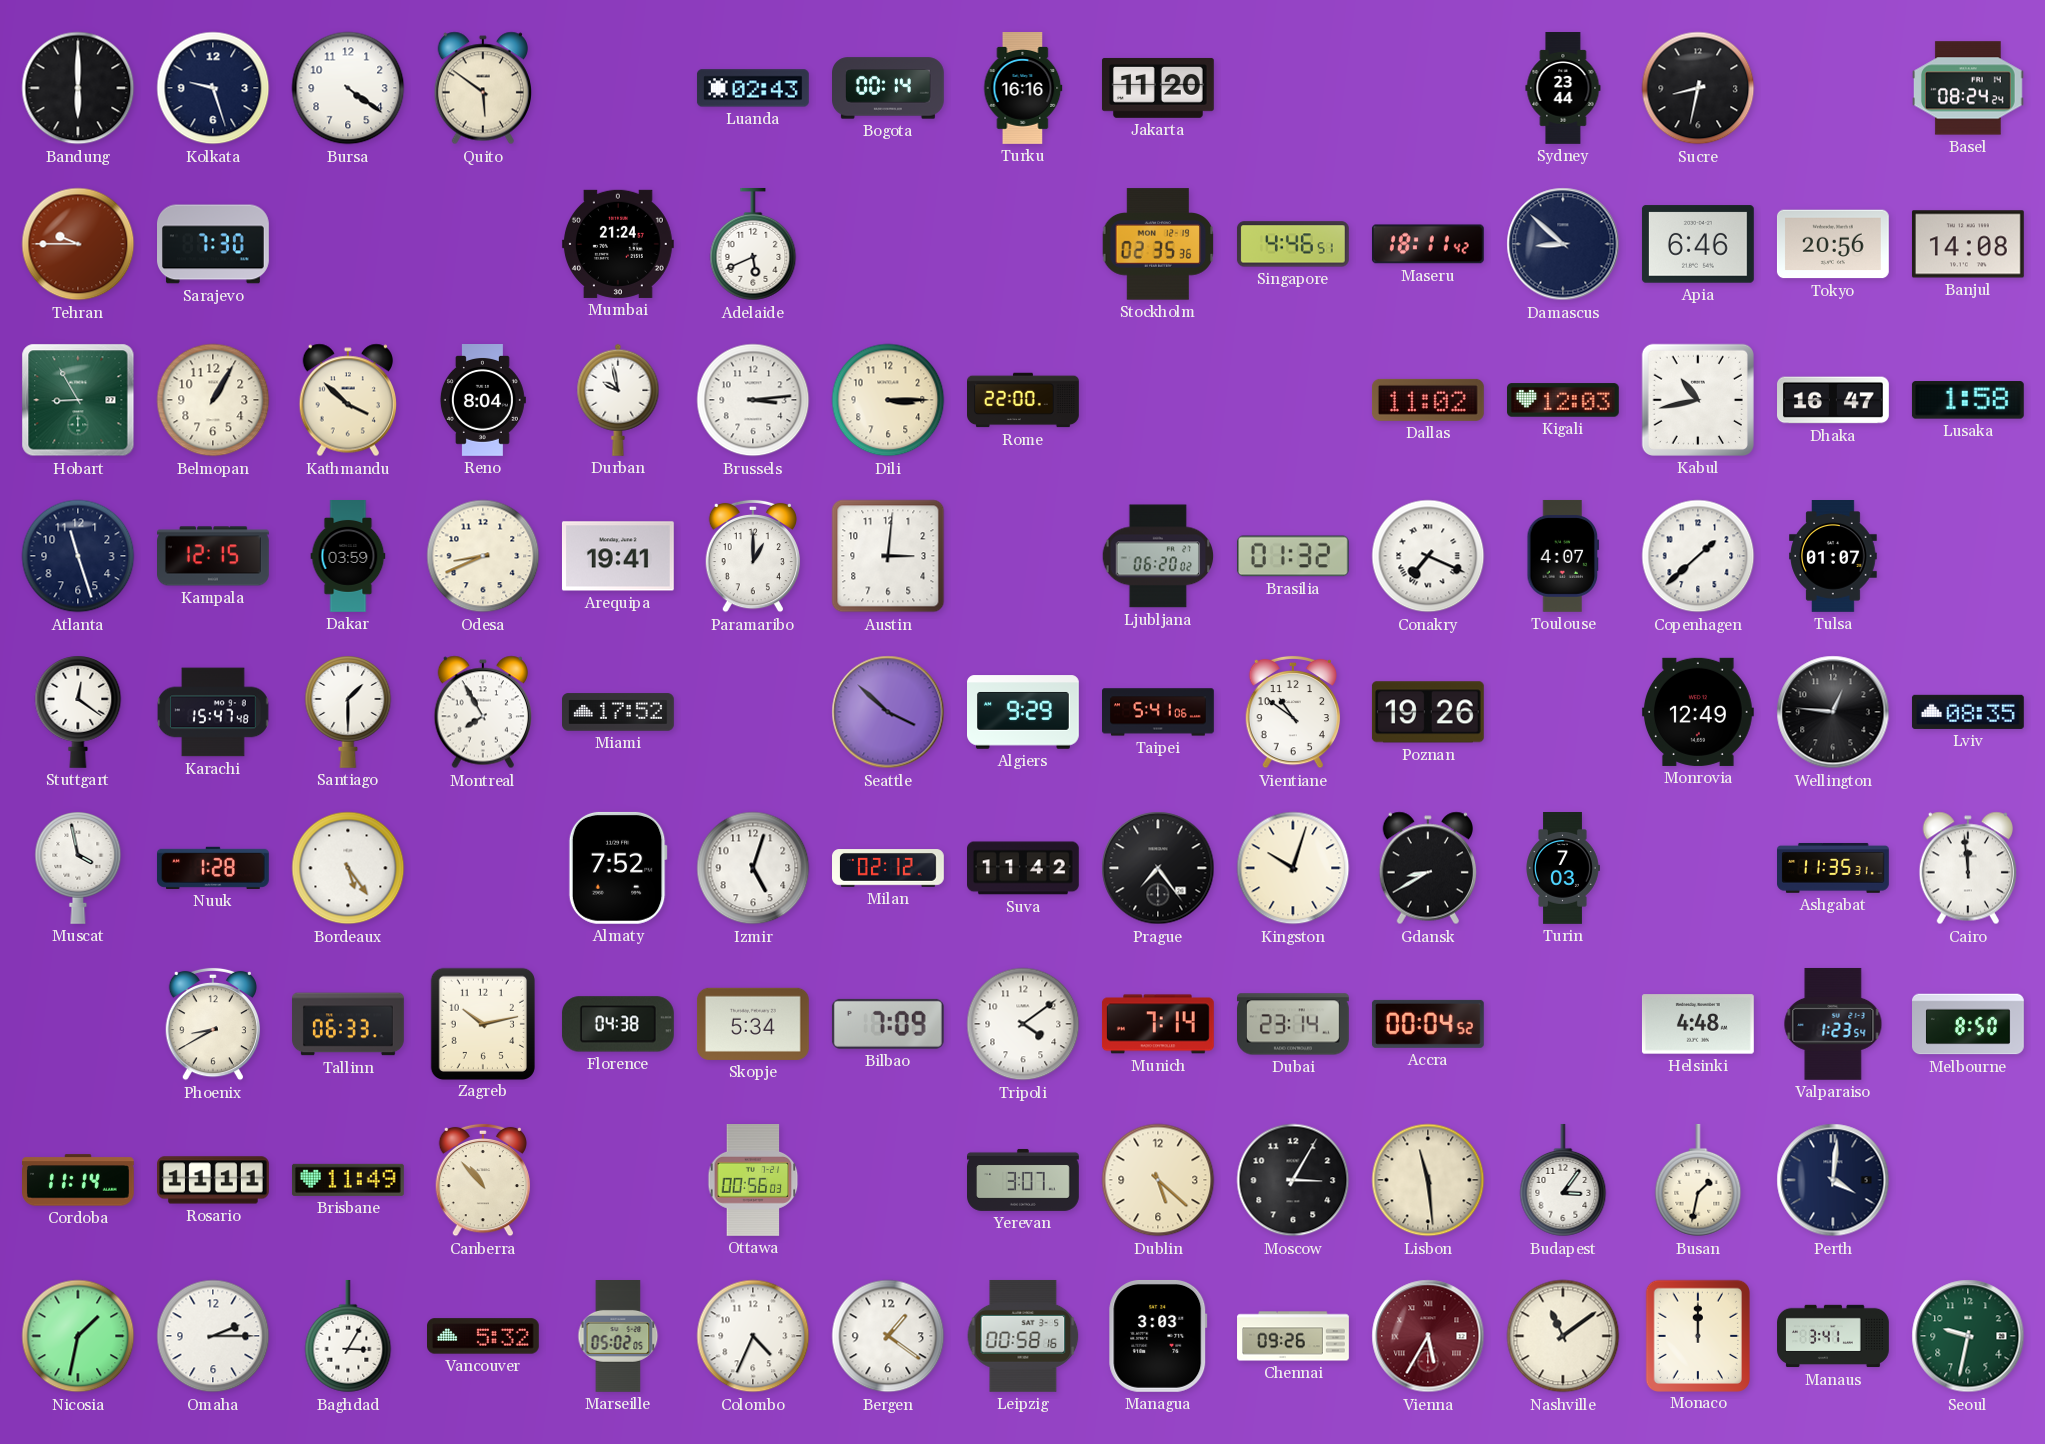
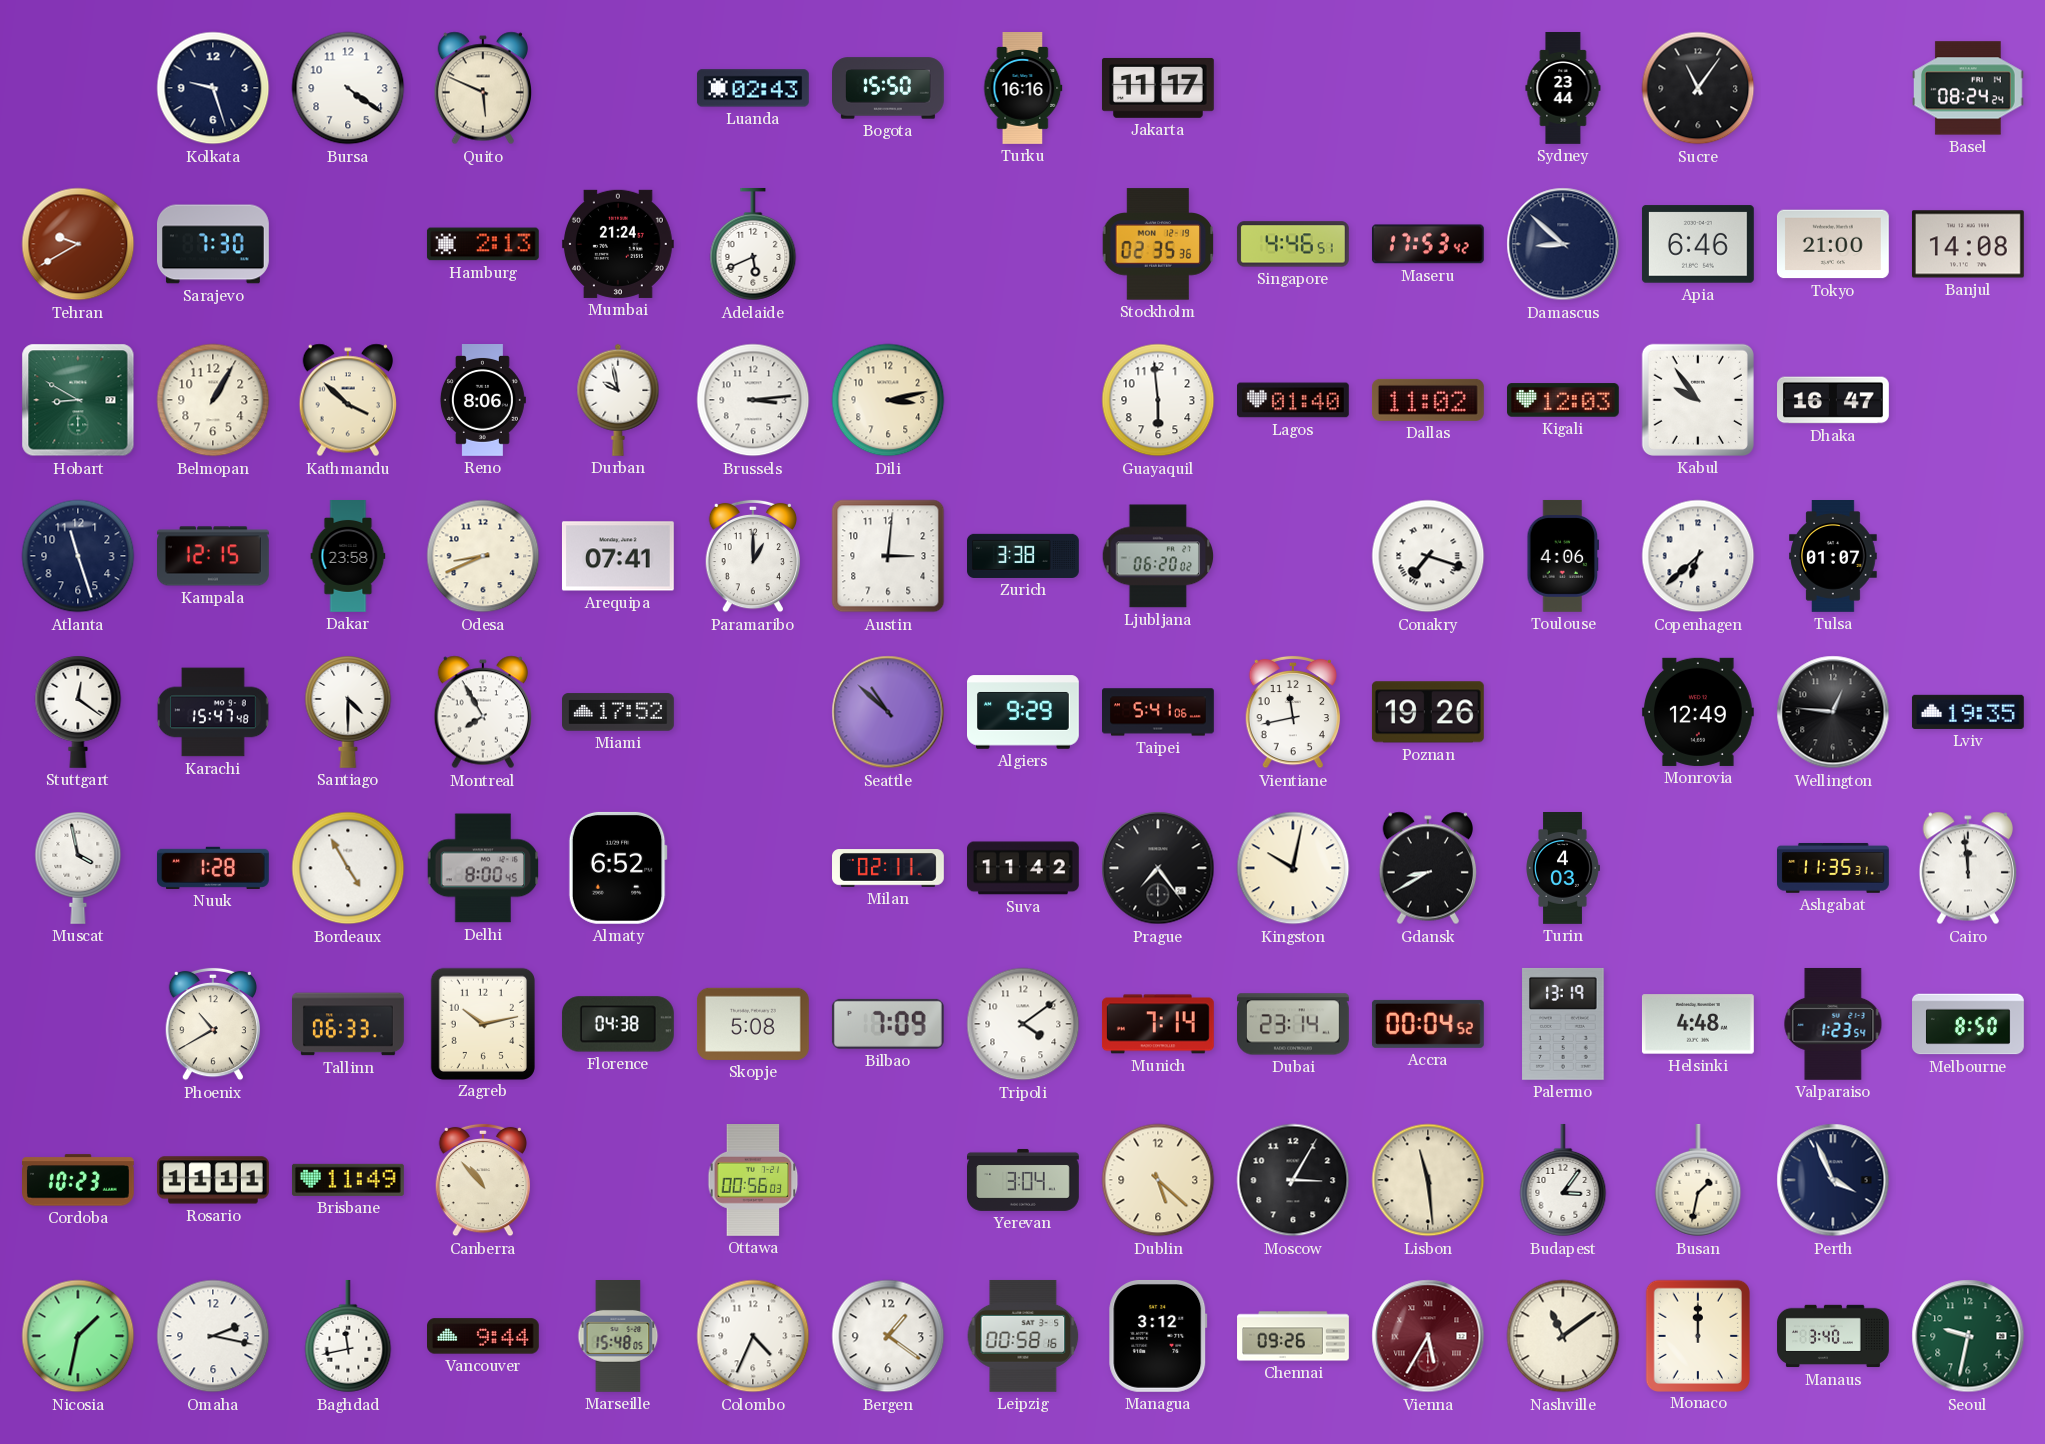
Bandung: 6:00 -> none (78, 88)
Quito: 5:51 -> 5:49 (482, 88)
Bogota: 00:14 -> 15:50 (889, 88)
Jakarta: 11:20 -> 11:17 (1158, 88)
Sucre: 8:32 -> 11:06 (1698, 88)
Tehran: 9:45 -> 9:40 (78, 244)
Hamburg: none -> 2:13 (483, 244)
Maseru: 18:11 -> 17:53 (1428, 244)
Tokyo: 20:56 -> 21:00 (1833, 244)
Hobart: 8:55 -> 8:50 (78, 400)
Reno: 8:04 -> 8:06 (482, 401)
Dili: 3:15 -> 3:13 (888, 400)
Rome: 22:00 -> none (1024, 400)
Guayaquil: none -> 5:59 (1158, 400)
Lagos: none -> 01:40 (1294, 400)
Kabul: 10:43 -> 9:54 (1698, 400)
Lusaka: 1:58 -> none (1968, 400)
Dakar: 03:59 -> 23:58 (348, 557)
Arequipa: 19:41 -> 07:41 (618, 556)
Zurich: none -> 3:38 (1024, 556)
Brasilia: 01:32 -> none (1293, 556)
Conakry: 7:19 -> 7:18 (1428, 556)
Toulouse: 4:07 -> 4:06 (1563, 556)
Copenhagen: 1:38 -> 6:38 (1698, 556)
Santiago: 1:30 -> 4:30 (348, 712)
Seattle: 3:52 -> 10:52 (888, 712)
Vientiane: 10:51 -> 11:43 (1292, 712)
Lviv: 08:35 -> 19:35 (1968, 712)
Bordeaux: 5:24 -> 4:55 (348, 868)
Delhi: none -> 8:00 (483, 868)
Almaty: 7:52 -> 6:52 (618, 868)
Izmir: 5:03 -> none (753, 868)
Milan: 02:12 -> 02:11 (889, 868)
Kingston: 10:03 -> 10:02 (1293, 868)
Turin: 7:03 -> 4:03 (1563, 869)
Phoenix: 8:40 -> 10:40 (212, 1024)
Skopje: 5:34 -> 5:08 (753, 1024)
Palermo: none -> 13:19 (1563, 1024)
Cordoba: 11:14 -> 10:23 (79, 1180)
Yerevan: 3:07 -> 3:04 (1024, 1180)
Perth: 4:01 -> 3:56 (1833, 1180)
Omaha: 2:15 -> 2:17 (213, 1336)
Baghdad: 3:05 -> 11:43 (348, 1337)
Vancouver: 5:32 -> 9:44 (484, 1336)
Marseille: 05:02 -> 15:48 (618, 1337)
Managua: 3:03 -> 3:12 (1158, 1336)
Manaus: 3:41 -> 3:40 (1833, 1336)
